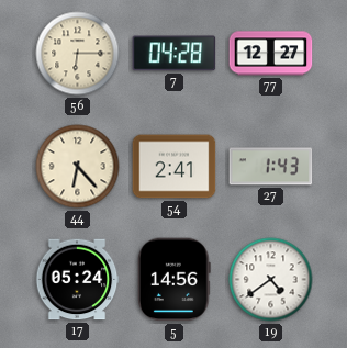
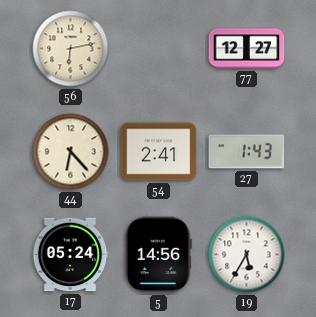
56: 6:15 -> 6:13 (71, 49)
7: 04:28 -> none (175, 54)
19: 4:39 -> 5:35 (247, 255)
